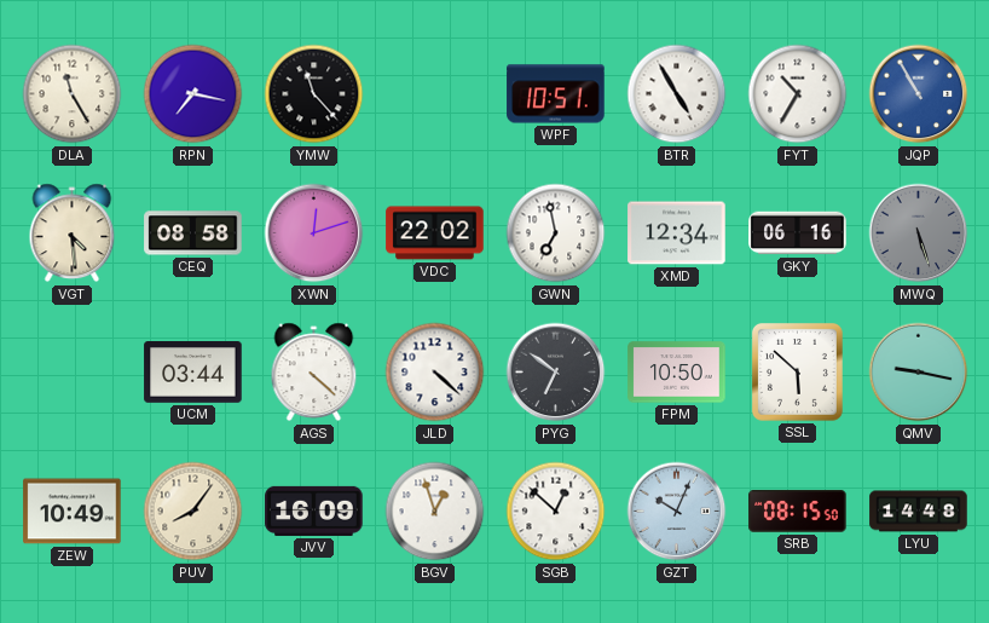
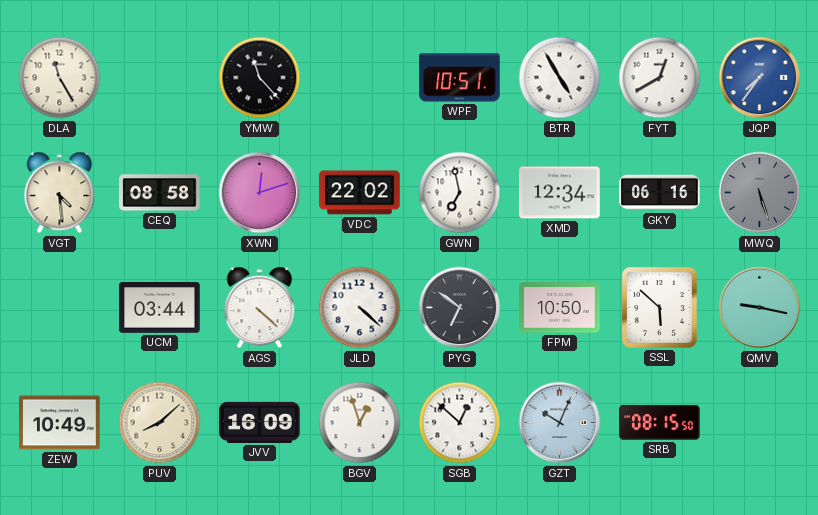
RPN: 7:17 -> none (193, 94)
FYT: 10:35 -> 12:40 (660, 78)
JQP: 10:55 -> 7:36 (760, 78)
PUV: 8:06 -> 8:08 (160, 423)
LYU: 14:48 -> none (919, 512)
